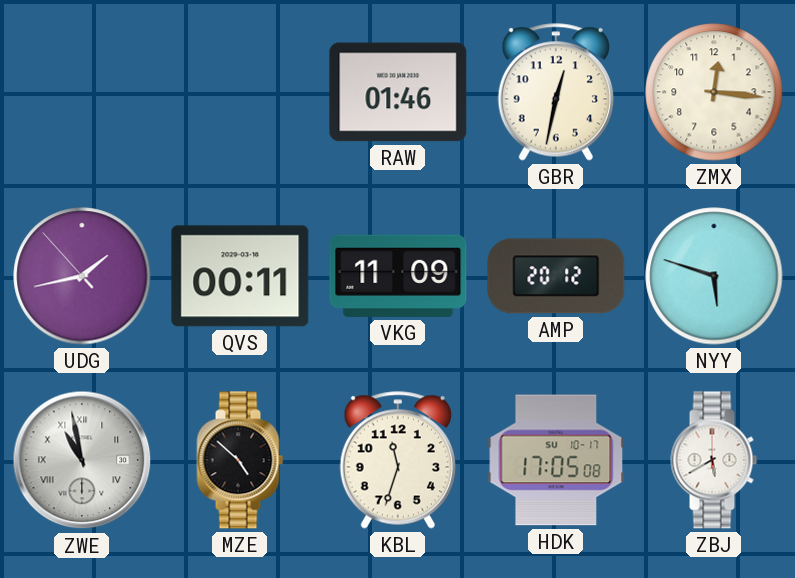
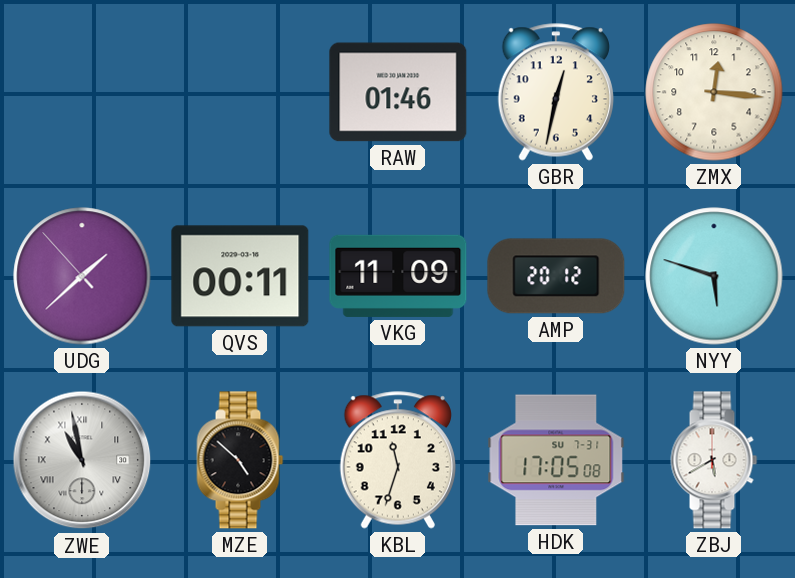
UDG: 1:42 -> 1:37 (82, 276)
HDK date: SU 10-17 -> SU 7-31 (556, 460)
